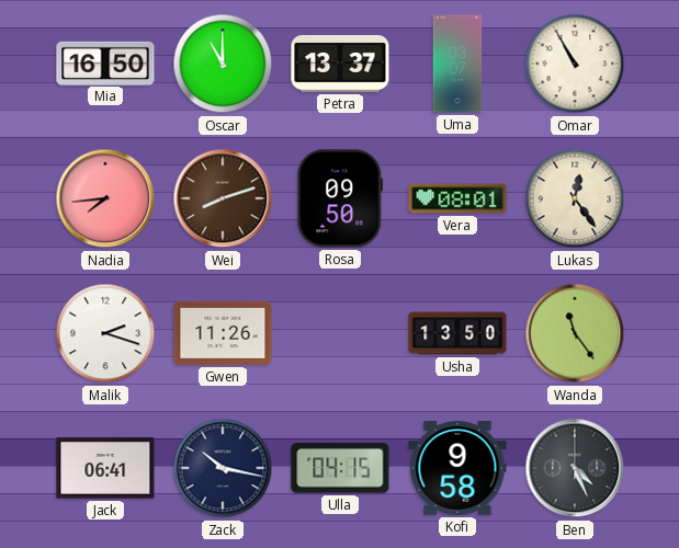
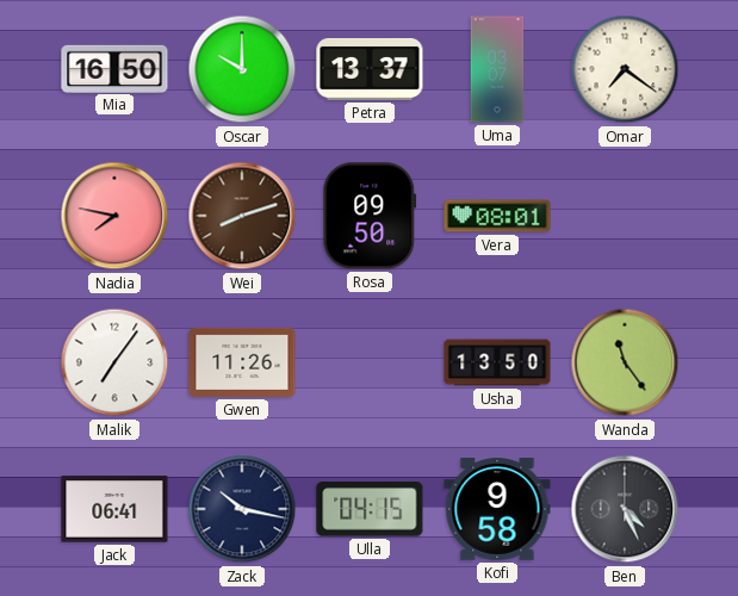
Oscar: 11:00 -> 10:00 (242, 69)
Omar: 10:55 -> 7:21 (625, 69)
Nadia: 7:44 -> 7:47 (114, 216)
Lukas: 12:24 -> none (575, 198)
Malik: 2:18 -> 7:06 (114, 362)
